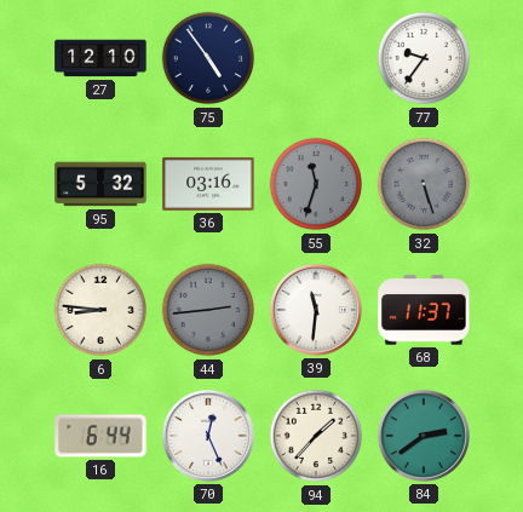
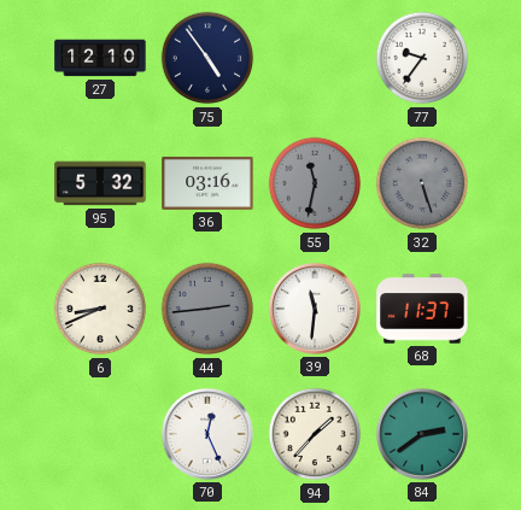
55: 11:33 -> 11:32 (315, 183)
6: 8:46 -> 8:41 (100, 309)
16: 6:44 -> none (100, 436)
